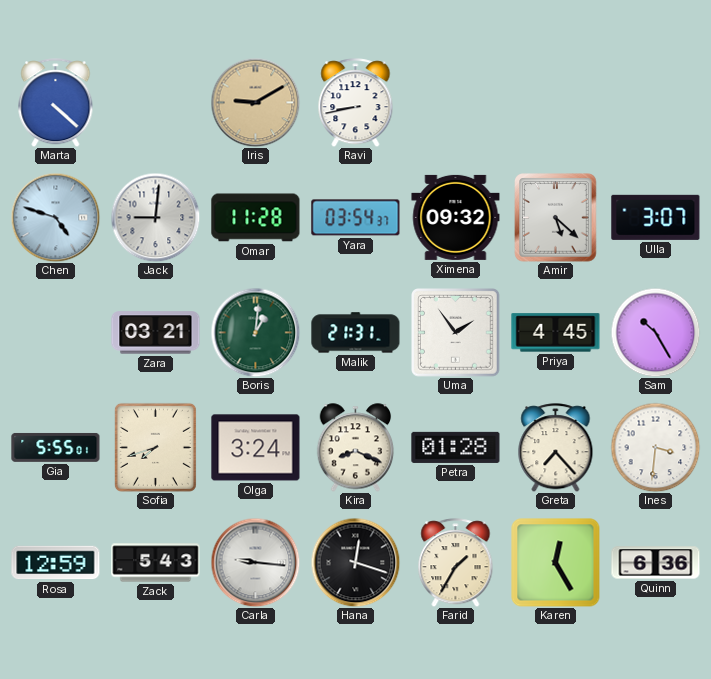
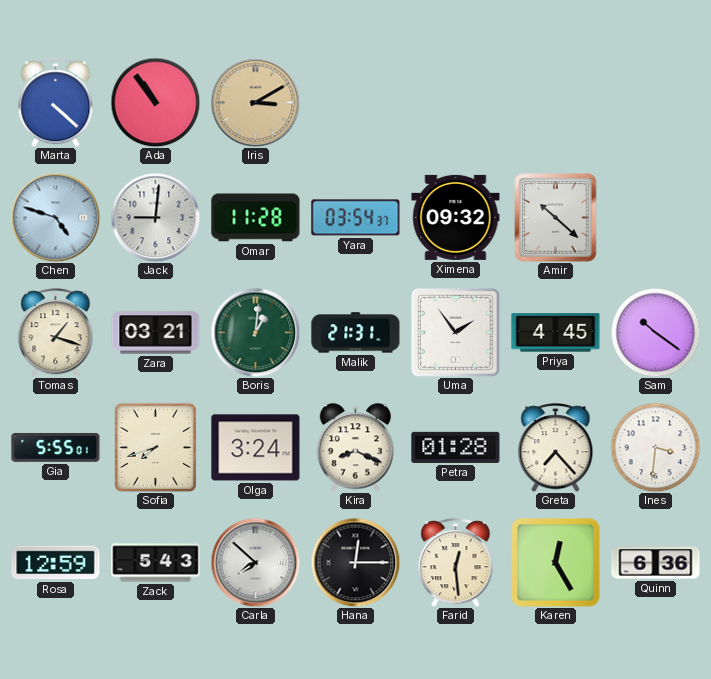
Ada: none -> 10:54 (155, 102)
Iris: 9:10 -> 3:10 (255, 102)
Ravi: 8:43 -> none (356, 103)
Amir: 5:22 -> 10:22 (556, 218)
Ulla: 3:07 -> none (656, 217)
Tomas: none -> 1:18 (56, 333)
Sam: 10:25 -> 10:21 (655, 332)
Carla: 9:16 -> 7:52 (255, 562)
Hana: 12:18 -> 12:15 (355, 562)
Farid: 1:35 -> 12:29 (456, 563)
